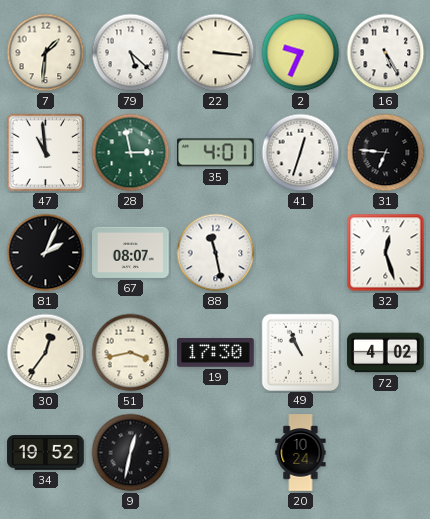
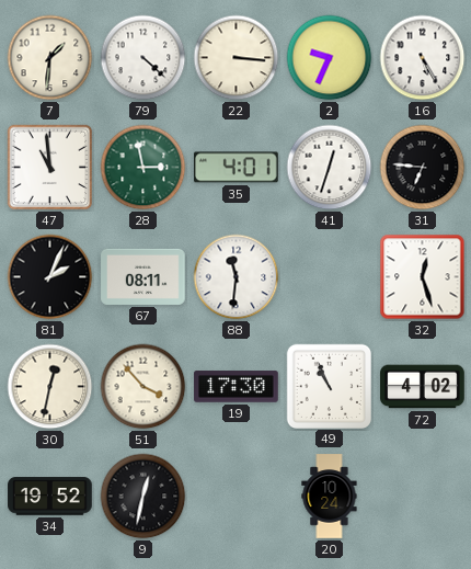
79: 5:22 -> 4:22 (143, 58)
67: 08:07 -> 08:11 (143, 276)
88: 11:28 -> 11:31 (237, 277)
30: 12:36 -> 12:32 (50, 387)
51: 3:43 -> 3:53 (143, 387)
